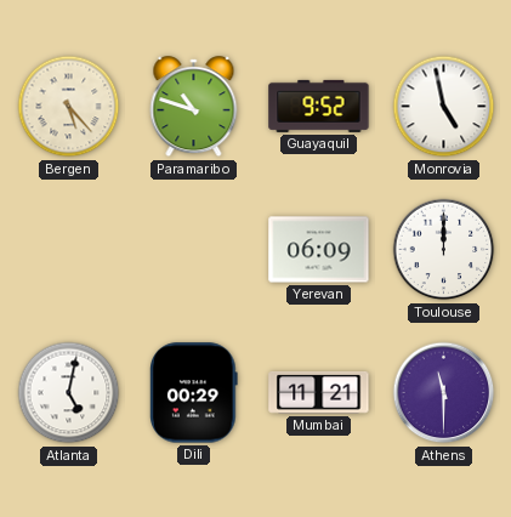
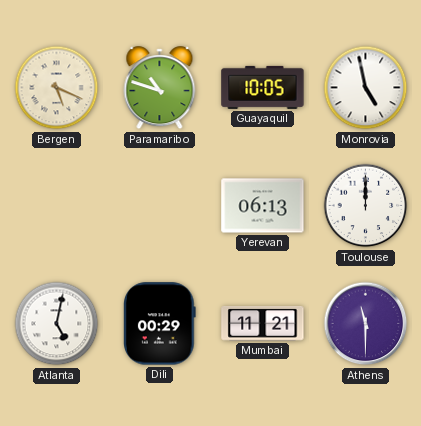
Bergen: 5:23 -> 5:19 (57, 88)
Guayaquil: 9:52 -> 10:05 (263, 87)
Yerevan: 06:09 -> 06:13 (263, 206)
